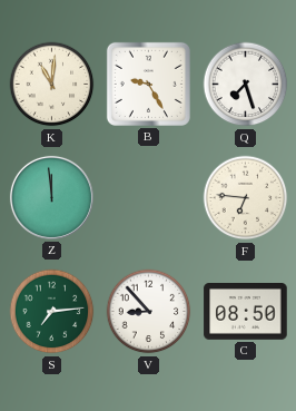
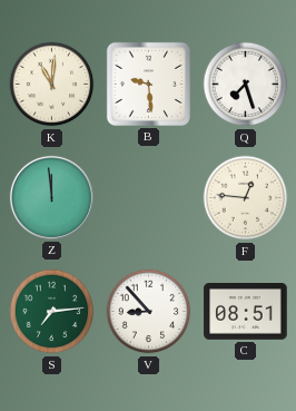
B: 9:25 -> 9:29 (148, 84)
F: 6:46 -> 12:46 (246, 198)
C: 08:50 -> 08:51 (246, 312)
